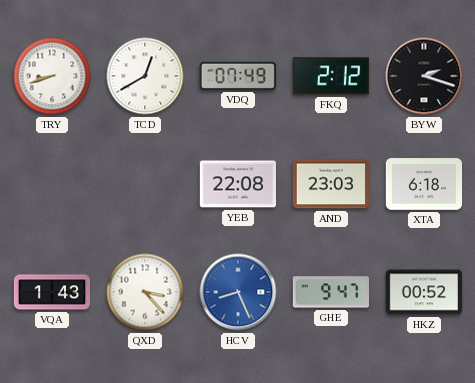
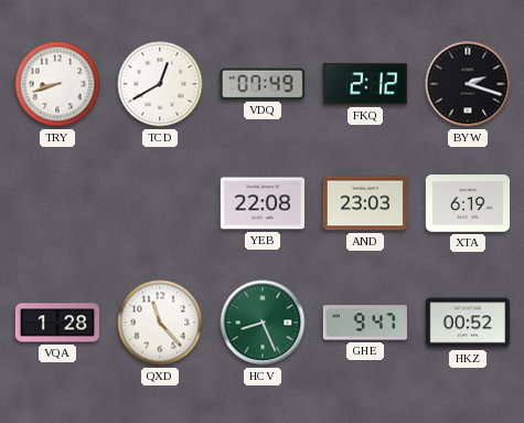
XTA: 6:18 -> 6:19 (468, 203)
VQA: 1:43 -> 1:28 (57, 322)
QXD: 3:23 -> 11:23 (160, 322)
HCV dial: blue -> green (263, 322)
